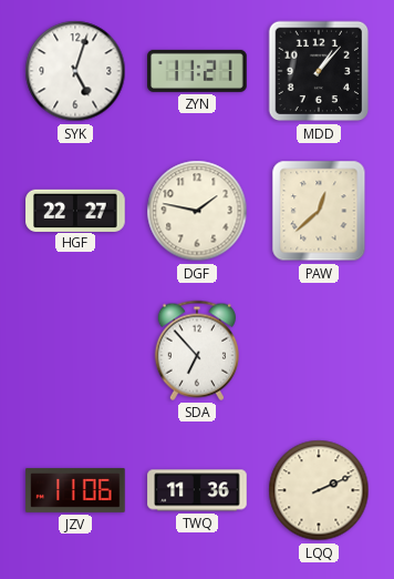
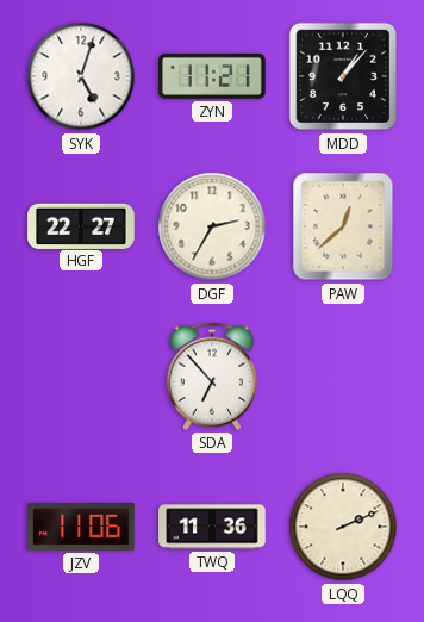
DGF: 1:47 -> 2:35 (212, 226)
